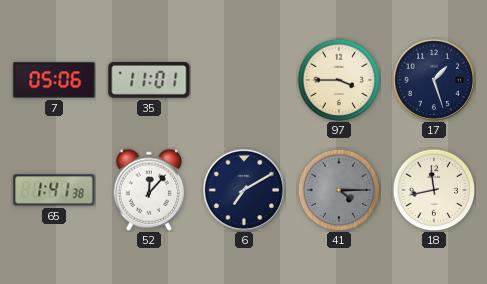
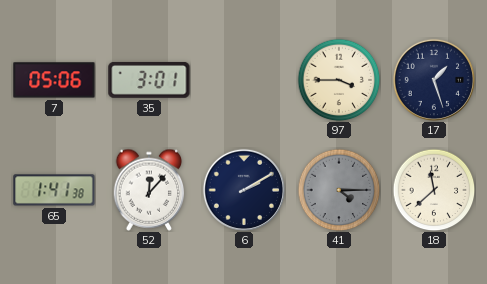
35: 11:01 -> 3:01 (149, 80)
6: 7:10 -> 2:10 (243, 189)
18: 11:43 -> 11:38 (434, 190)
